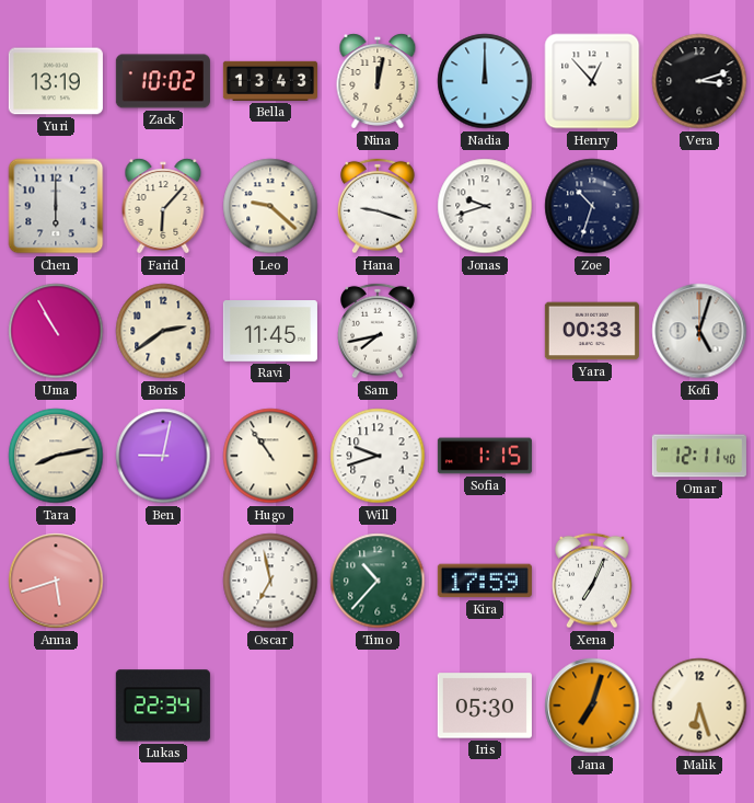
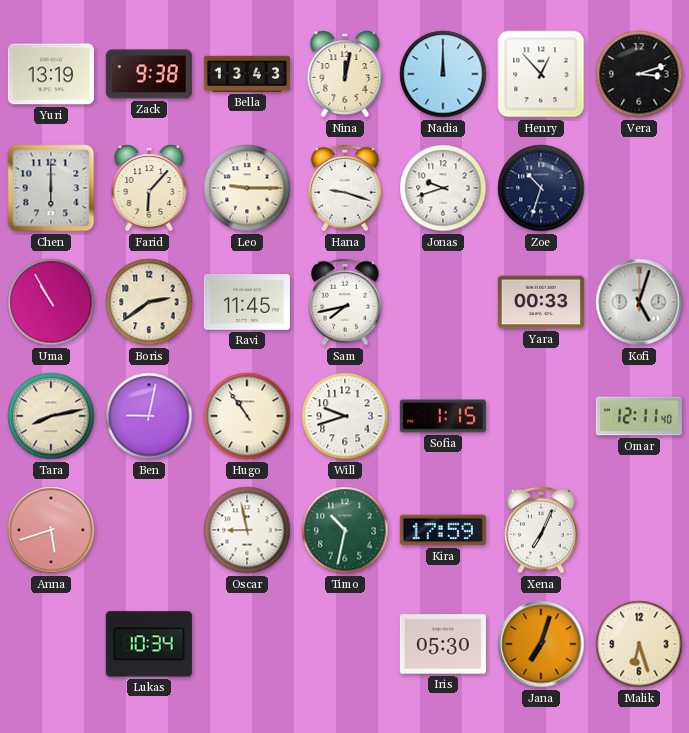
Zack: 10:02 -> 9:38 (149, 74)
Leo: 9:22 -> 9:15 (247, 188)
Oscar: 6:58 -> 8:58 (247, 530)
Timo: 10:37 -> 10:32 (345, 530)
Lukas: 22:34 -> 10:34 (149, 644)
